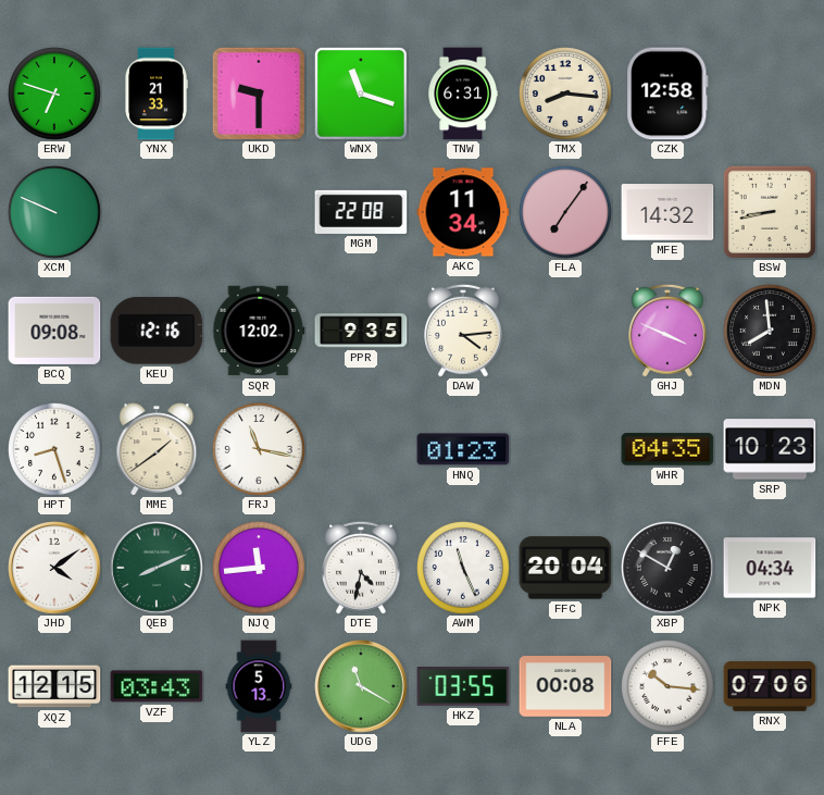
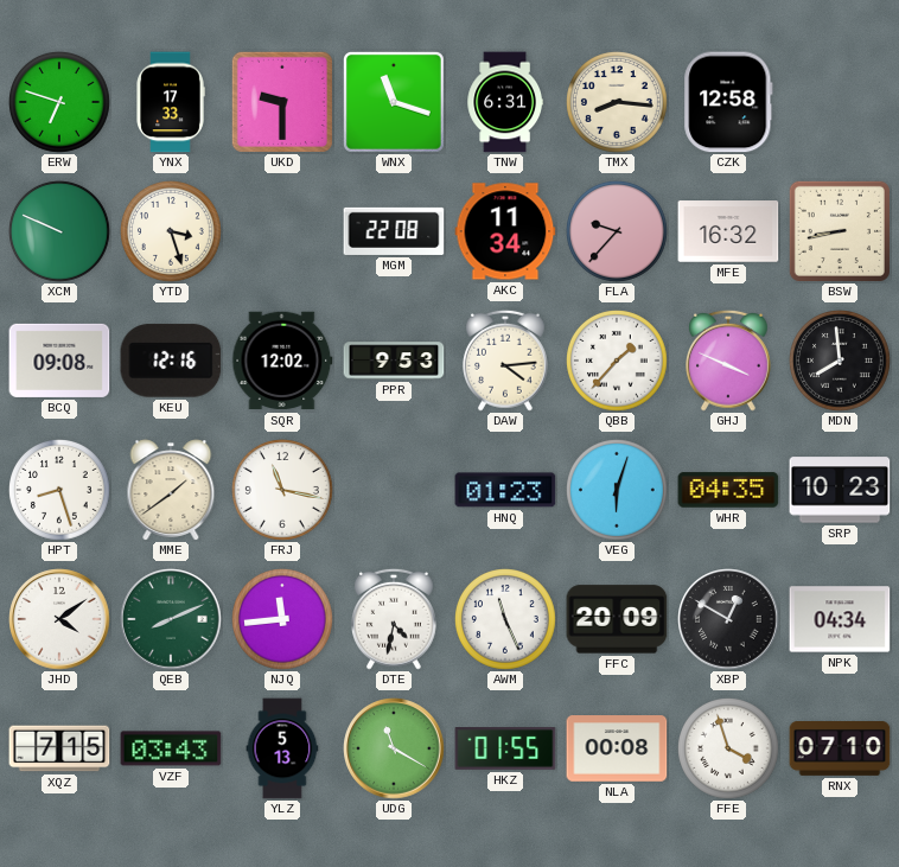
YNX: 21:33 -> 17:33 (171, 102)
YTD: none -> 3:27 (172, 232)
FLA: 7:06 -> 9:37 (618, 232)
MFE: 14:32 -> 16:32 (728, 231)
PPR: 9:35 -> 9:53 (394, 361)
QBB: none -> 1:37 (618, 362)
VEG: none -> 6:03 (618, 491)
FFC: 20:04 -> 20:09 (617, 619)
XQZ: 12:15 -> 7:15 (59, 748)
HKZ: 03:55 -> 01:55 (505, 748)
FFE: 10:16 -> 3:57 (729, 750)
RNX: 07:06 -> 07:10 (840, 750)
